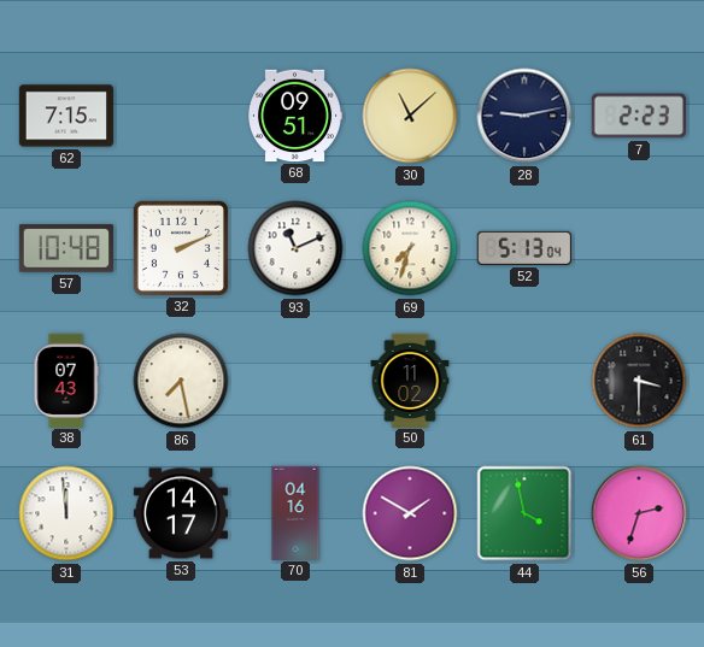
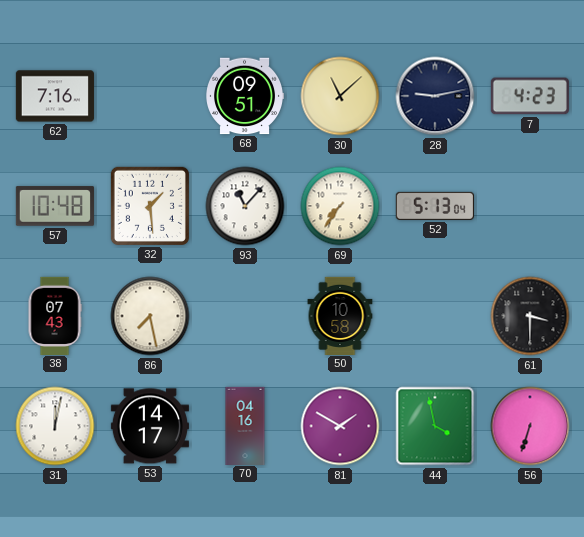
62: 7:15 -> 7:16 (54, 96)
7: 2:23 -> 4:23 (530, 96)
32: 2:11 -> 1:29 (150, 206)
93: 11:11 -> 11:07 (245, 206)
69: 7:33 -> 7:36 (340, 206)
50: 11:02 -> 10:58 (340, 315)
31: 11:59 -> 12:02 (55, 426)
56: 2:33 -> 6:33 (530, 426)
